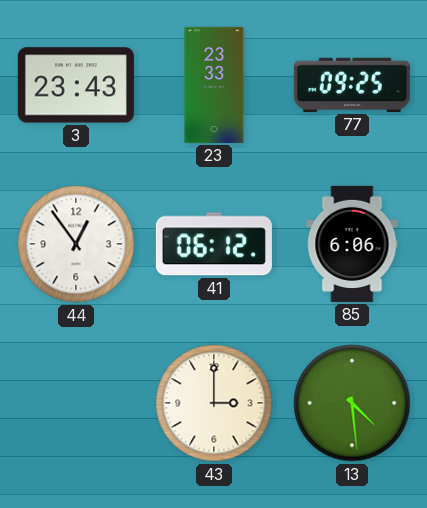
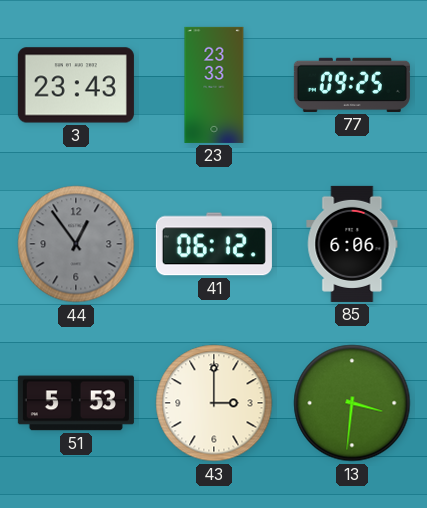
44 dial: white -> grey (76, 244)
51: none -> 5:53 (76, 403)
13: 4:29 -> 3:31 (352, 403)
